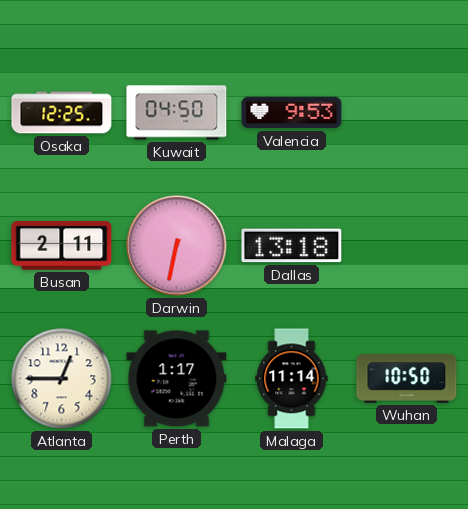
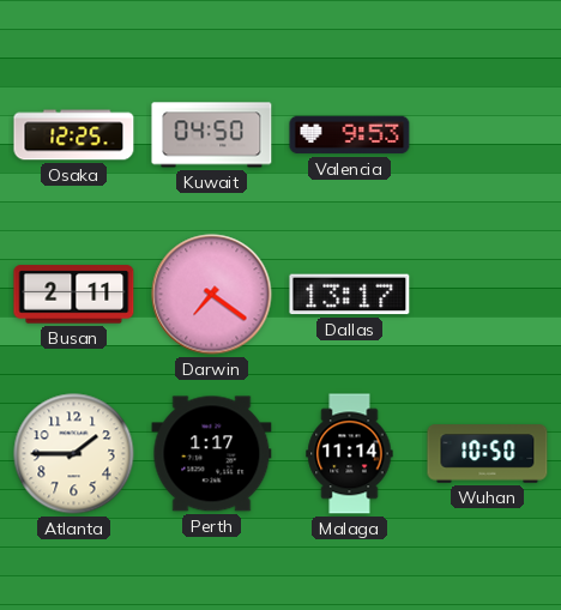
Darwin: 6:32 -> 7:21 (212, 295)
Dallas: 13:18 -> 13:17 (350, 295)
Atlanta: 12:45 -> 1:45 (74, 454)
